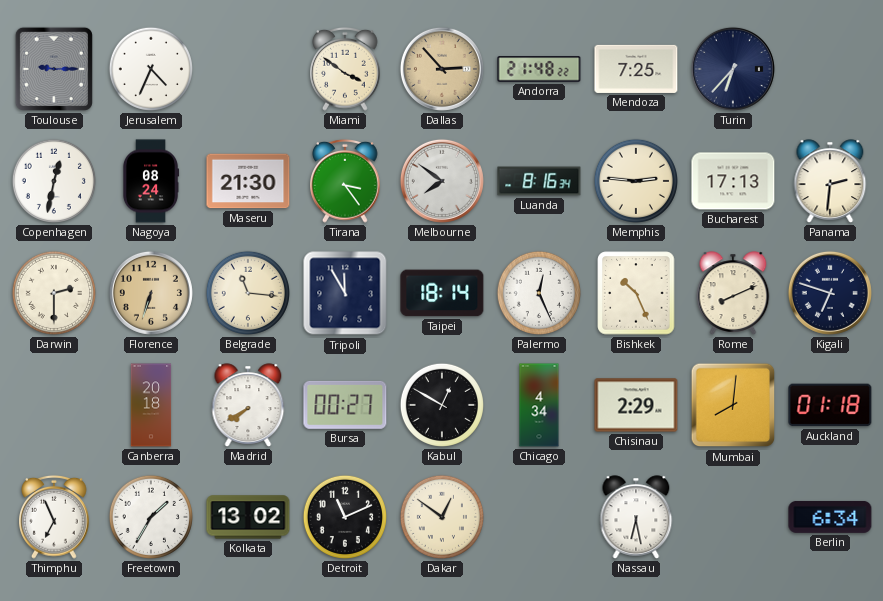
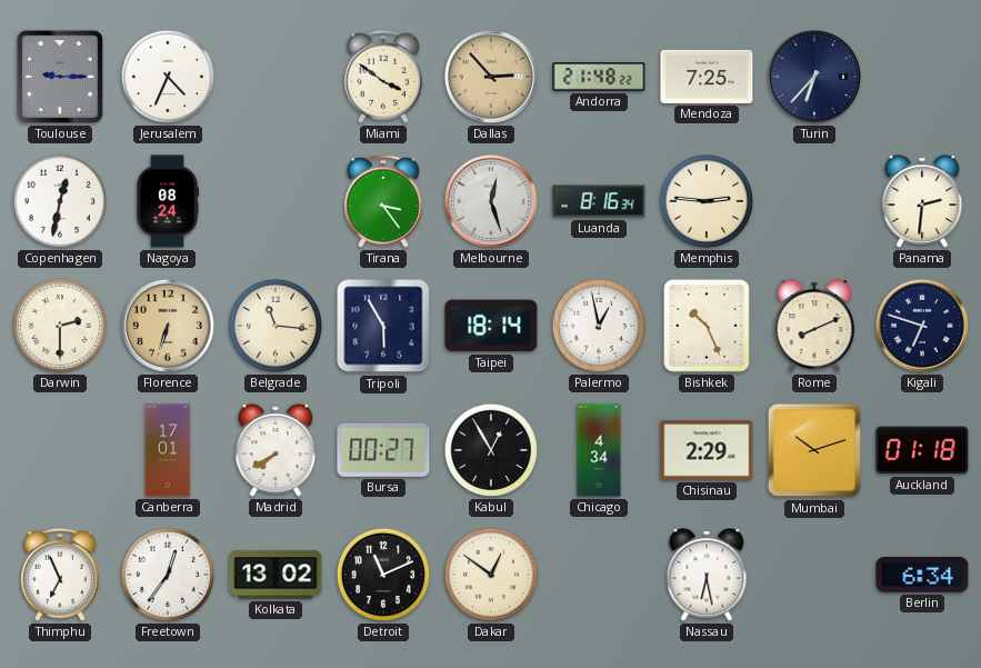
Maseru: 21:30 -> none (248, 181)
Melbourne: 7:51 -> 12:27 (491, 201)
Bucharest: 17:13 -> none (733, 181)
Tripoli: 11:55 -> 5:55 (383, 326)
Palermo: 12:26 -> 12:58 (599, 326)
Canberra: 20:18 -> 17:01 (168, 450)
Kabul: 12:50 -> 12:55 (491, 450)
Mumbai: 8:01 -> 10:12 (814, 450)
Freetown: 1:35 -> 12:36 (168, 575)
